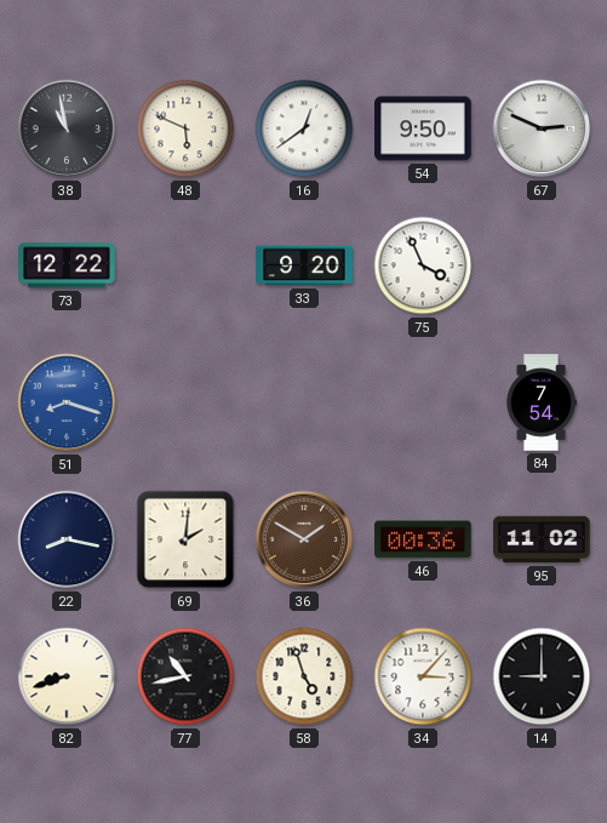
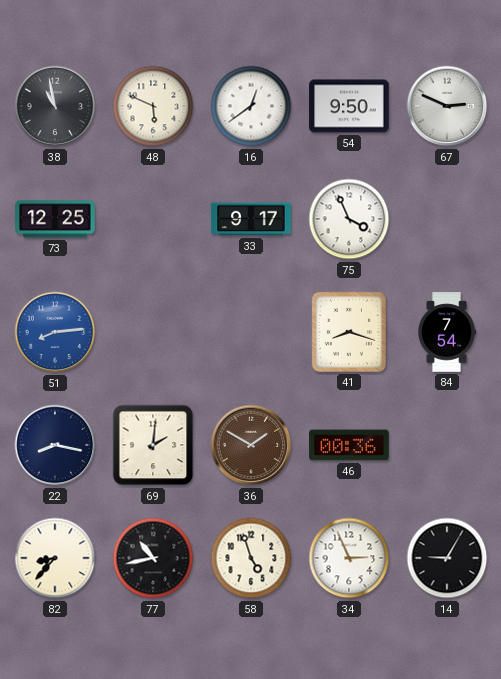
73: 12:22 -> 12:25 (55, 219)
33: 9:20 -> 9:17 (251, 219)
51: 8:18 -> 8:14 (55, 332)
41: none -> 8:18 (349, 332)
95: 11:02 -> none (542, 539)
82: 8:42 -> 8:37 (55, 558)
34: 3:07 -> 2:56 (349, 558)
14: 9:00 -> 9:05 (447, 558)
